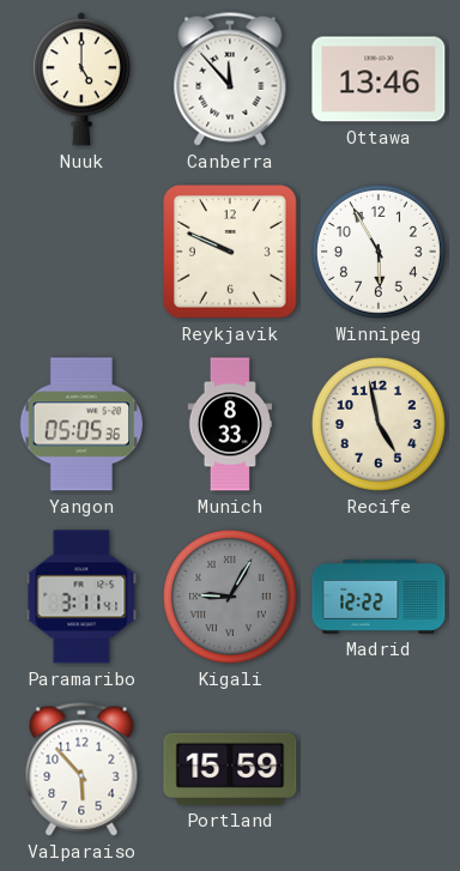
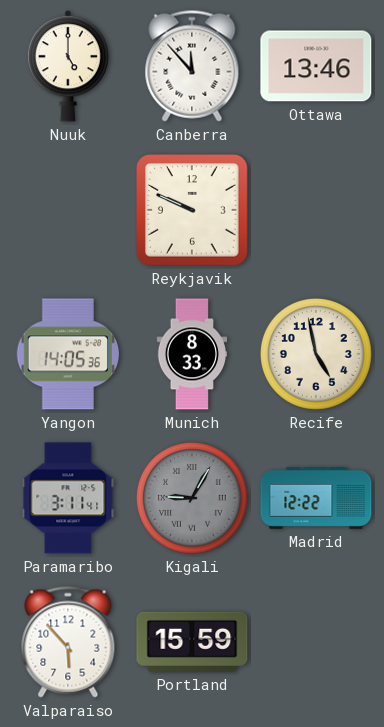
Winnipeg: 5:55 -> none (379, 252)
Yangon: 05:05 -> 14:05 (67, 354)
